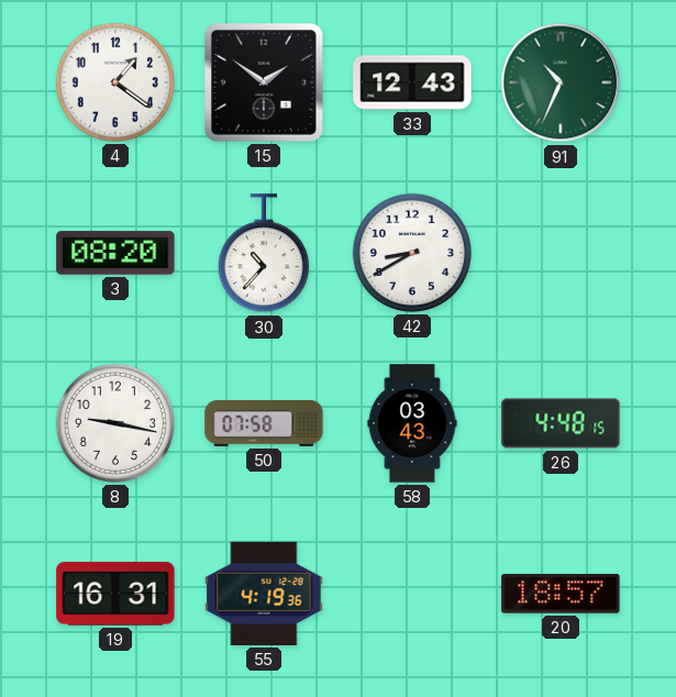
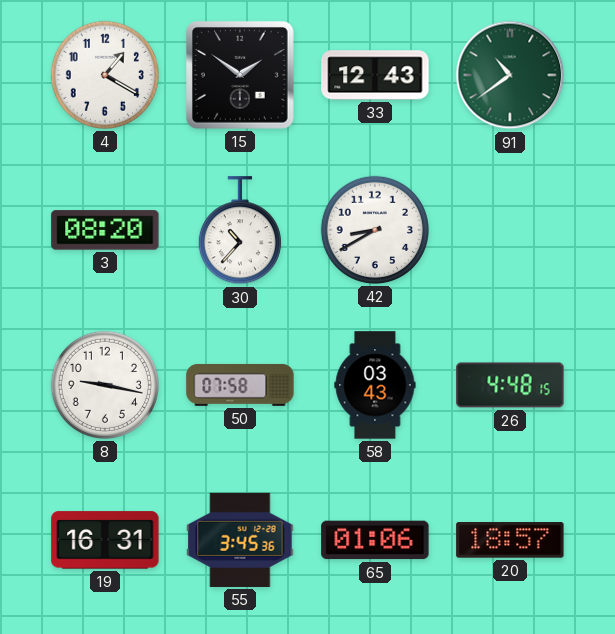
4: 1:21 -> 1:20 (105, 75)
91: 10:34 -> 10:39 (510, 75)
55: 4:19 -> 3:45 (240, 540)
65: none -> 01:06 (375, 540)
